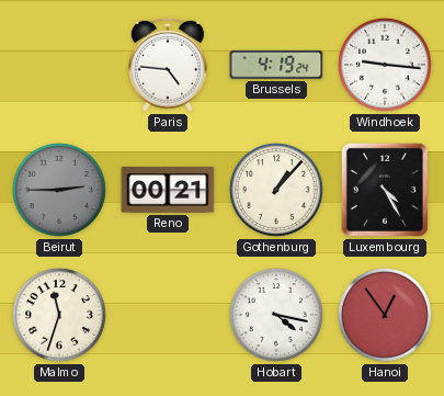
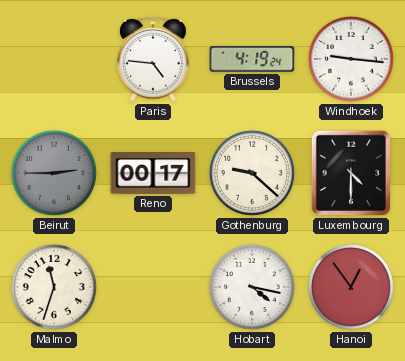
Reno: 00:21 -> 00:17 (153, 174)
Gothenburg: 1:07 -> 9:22 (252, 173)
Luxembourg: 4:25 -> 4:30 (351, 173)
